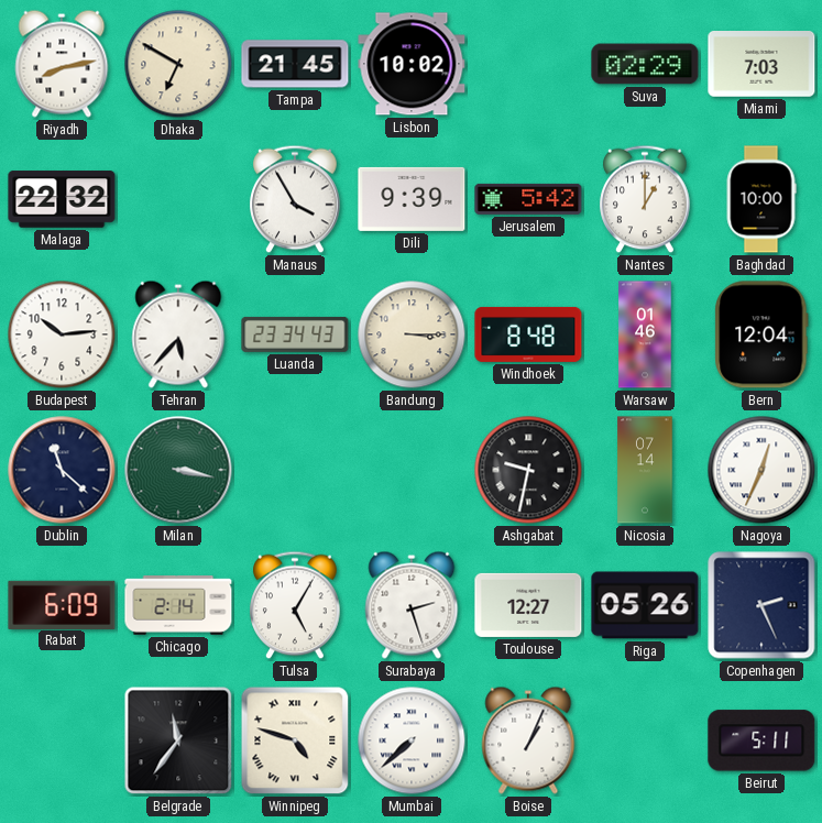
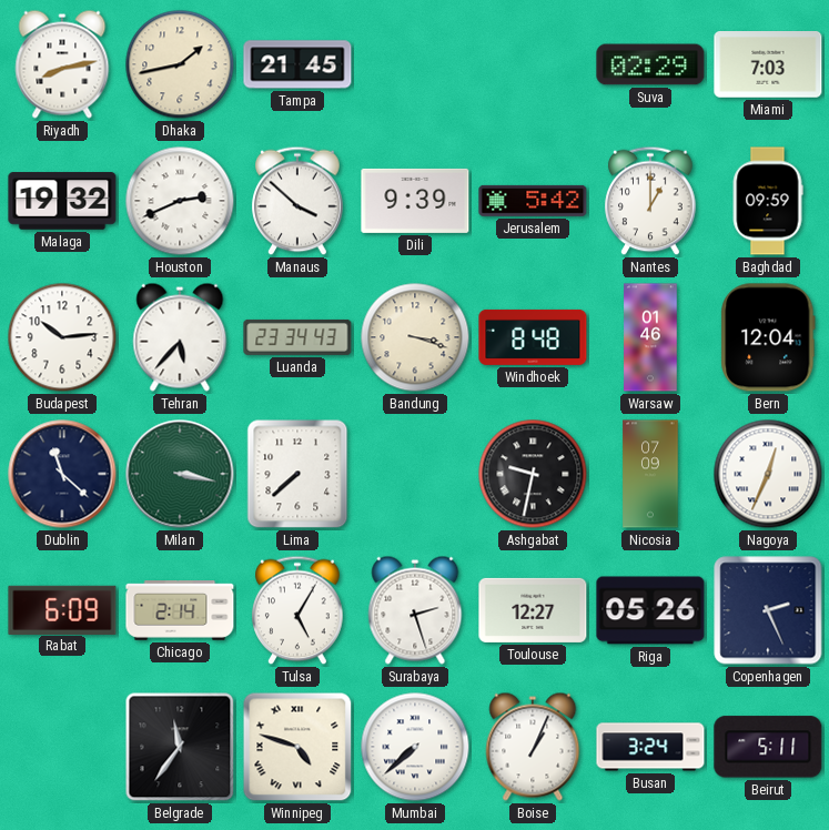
Dhaka: 6:50 -> 1:43 (180, 64)
Lisbon: 10:02 -> none (412, 64)
Malaga: 22:32 -> 19:32 (62, 201)
Houston: none -> 2:41 (180, 201)
Manaus: 3:55 -> 3:52 (297, 201)
Baghdad: 10:00 -> 09:59 (768, 201)
Bandung: 3:15 -> 3:18 (415, 337)
Lima: none -> 7:38 (297, 474)
Nicosia: 07:14 -> 07:09 (650, 474)
Busan: none -> 3:24 (650, 747)
